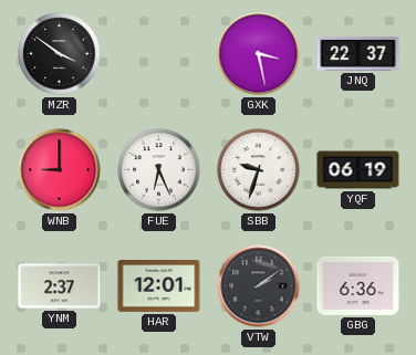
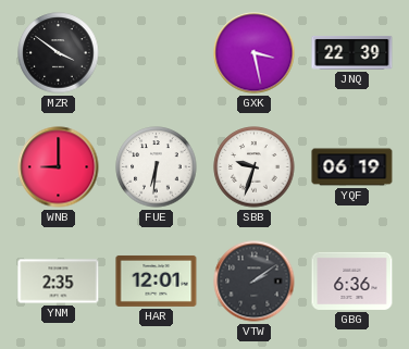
JNQ: 22:37 -> 22:39 (352, 52)
FUE: 6:26 -> 6:31 (157, 167)
YNM: 2:37 -> 2:35 (59, 282)
